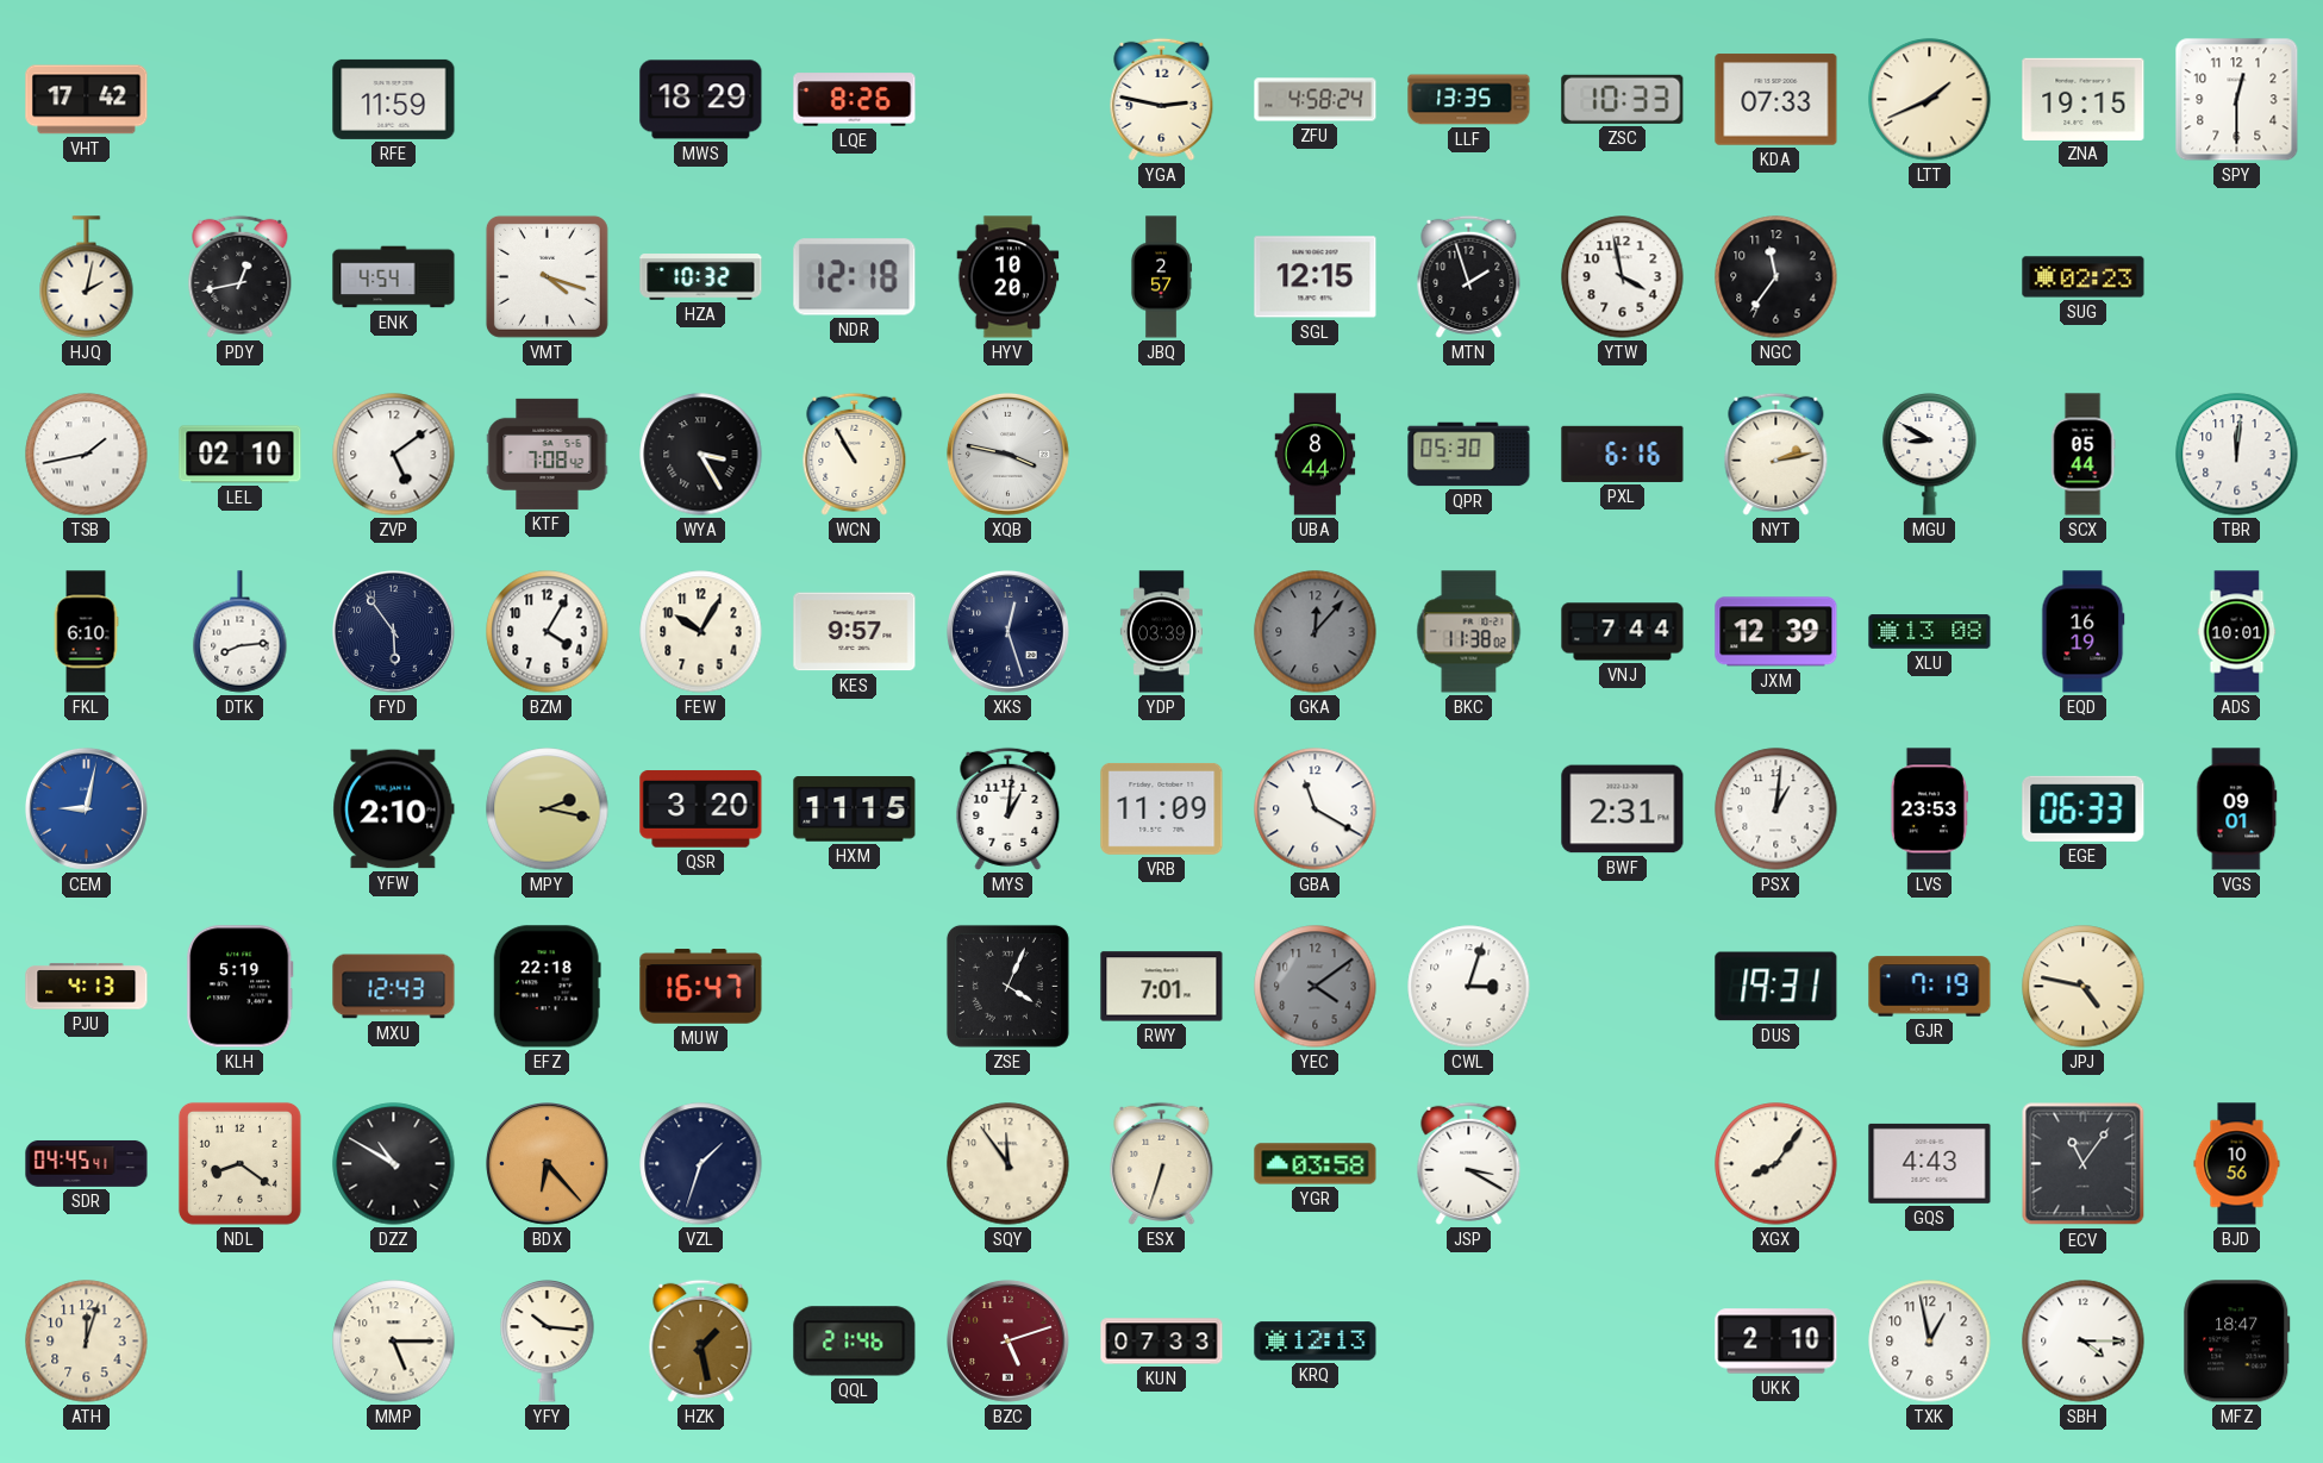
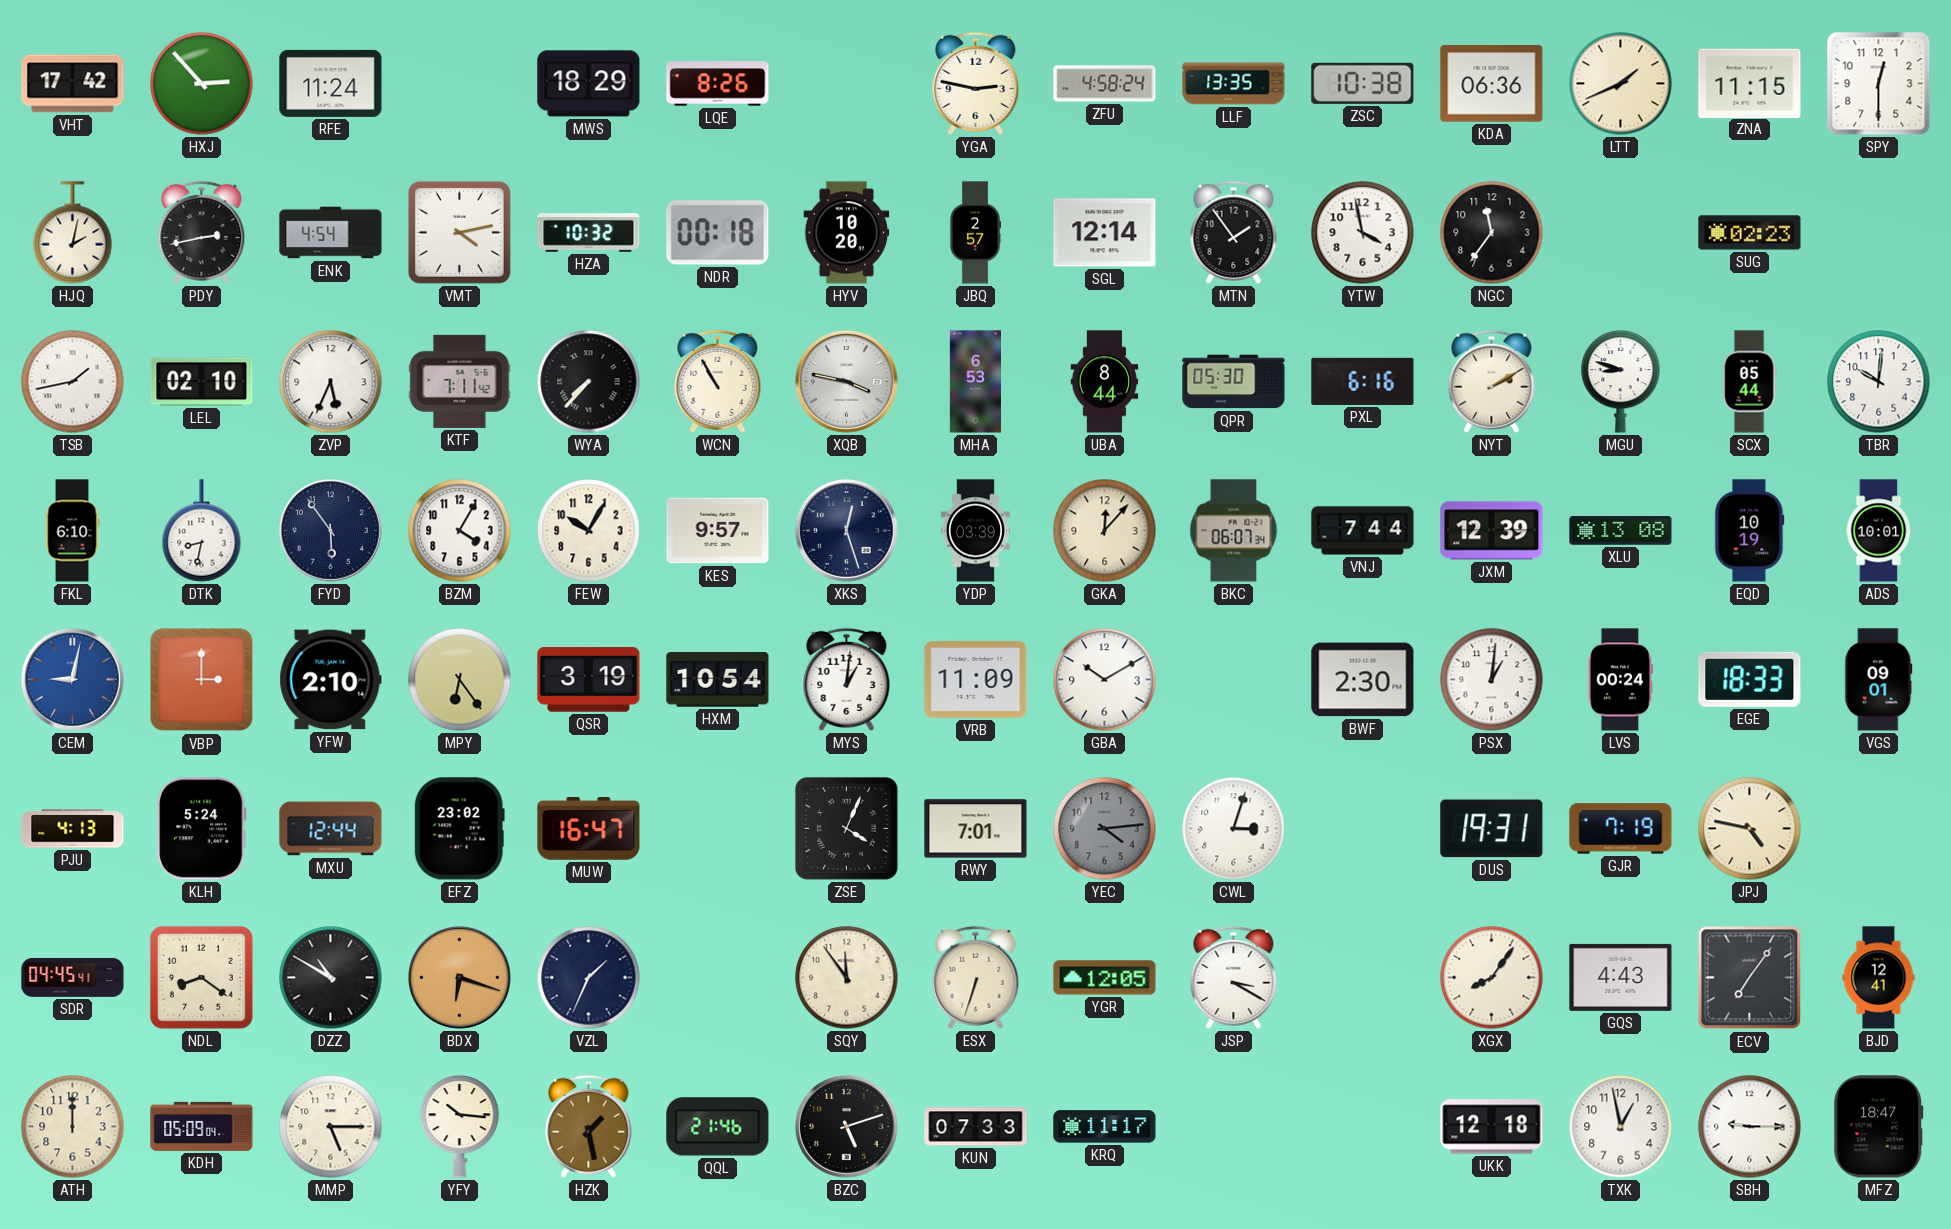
HXJ: none -> 2:53 (202, 84)
RFE: 11:59 -> 11:24 (331, 83)
ZSC: 10:33 -> 10:38 (1363, 83)
KDA: 07:33 -> 06:36 (1492, 84)
ZNA: 19:15 -> 11:15 (1750, 83)
PDY: 12:43 -> 2:43 (202, 232)
VMT: 4:18 -> 4:13 (459, 232)
NDR: 12:18 -> 00:18 (718, 233)
SGL: 12:15 -> 12:14 (1105, 233)
MTN: 1:57 -> 1:54 (1234, 232)
ZVP: 5:09 -> 5:34 (331, 382)
KTF: 7:08 -> 7:11 (460, 381)
WYA: 3:25 -> 7:37 (589, 382)
MHA: none -> 6:53 (975, 382)
NYT: 2:13 -> 2:10 (1492, 381)
MGU: 8:50 -> 8:48 (1621, 382)
TBR: 12:01 -> 10:01 (1879, 382)
DTK: 8:14 -> 8:32 (202, 531)
GKA dial: grey -> cream (1105, 531)
BKC: 11:38 -> 06:07 (1234, 531)
EQD: 16:19 -> 10:19 (1750, 531)
VBP: none -> 3:00 (202, 680)
MPY: 2:17 -> 6:24 (460, 680)
QSR: 3:20 -> 3:19 (589, 680)
HXM: 11:15 -> 10:54 (718, 680)
GBA: 11:20 -> 10:10 (1105, 680)
BWF: 2:31 -> 2:30 (1363, 680)
LVS: 23:53 -> 00:24 (1620, 680)
EGE: 06:33 -> 18:33 (1750, 679)
KLH: 5:19 -> 5:24 (202, 829)
MXU: 12:43 -> 12:44 (331, 829)
EFZ: 22:18 -> 23:02 (459, 829)
YEC: 4:09 -> 4:14 (1105, 829)
BDX: 6:23 -> 6:18 (460, 978)
VZL: 1:33 -> 1:34 (589, 978)
YGR: 03:58 -> 12:05 (1105, 978)
ECV: 11:06 -> 7:06 (1750, 978)
BJD: 10:56 -> 12:41 (1879, 978)
ATH: 12:03 -> 12:00 (73, 1127)
KDH: none -> 05:09 (202, 1126)
BZC dial: burgundy -> black (847, 1127)
KRQ: 12:13 -> 11:17 (1105, 1127)
UKK: 2:10 -> 12:18 (1492, 1127)
SBH: 4:15 -> 9:15 (1750, 1127)
